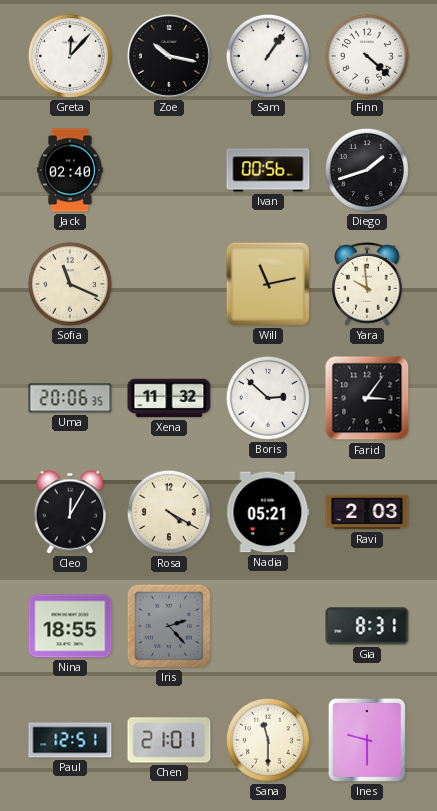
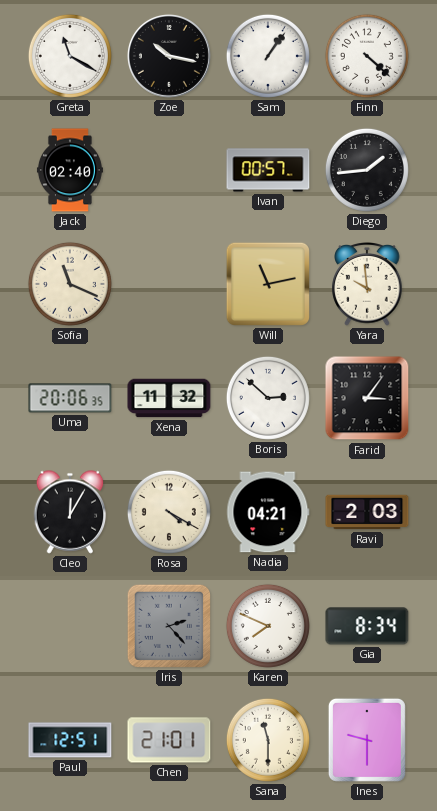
Greta: 12:07 -> 11:20 (70, 56)
Ivan: 00:56 -> 00:57 (268, 170)
Diego: 1:42 -> 1:44 (367, 170)
Nadia: 05:21 -> 04:21 (268, 512)
Nina: 18:55 -> none (70, 626)
Karen: none -> 7:49 (268, 626)
Gia: 8:31 -> 8:34 (367, 626)
